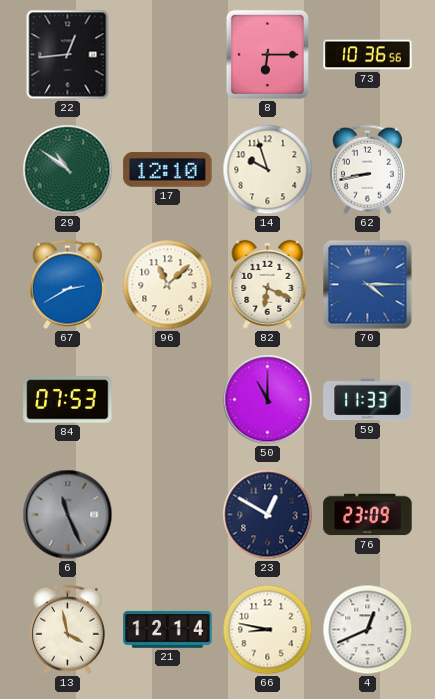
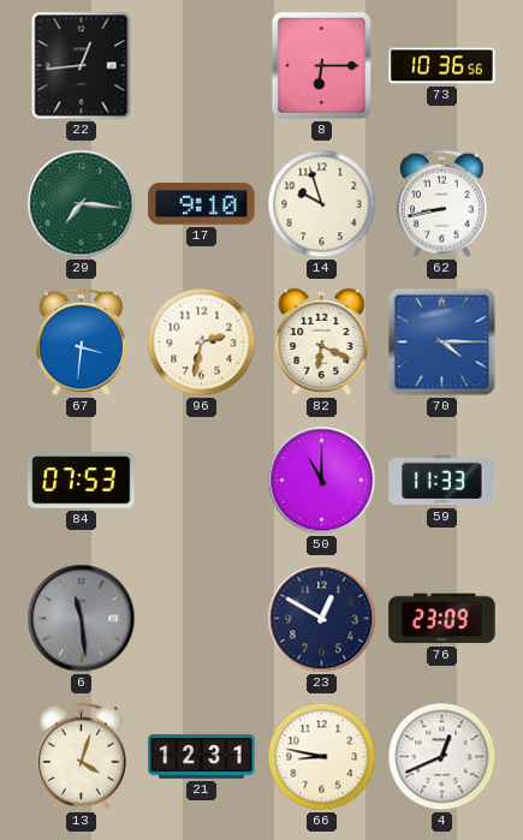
29: 10:51 -> 7:16 (82, 204)
17: 12:10 -> 9:10 (202, 204)
67: 2:40 -> 3:31 (81, 342)
96: 11:08 -> 2:32 (202, 342)
6: 11:26 -> 11:29 (82, 619)
13: 3:58 -> 4:03 (81, 757)
21: 12:14 -> 12:31 (202, 757)
